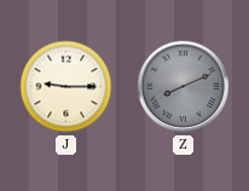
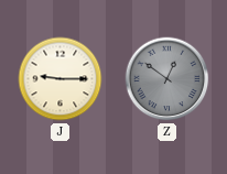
Z: 8:11 -> 12:51 (167, 79)
